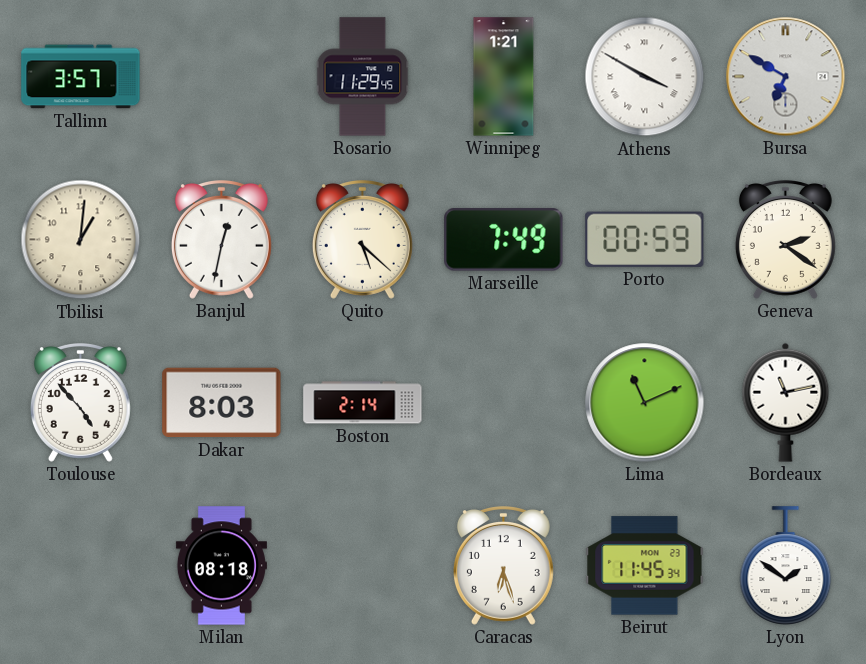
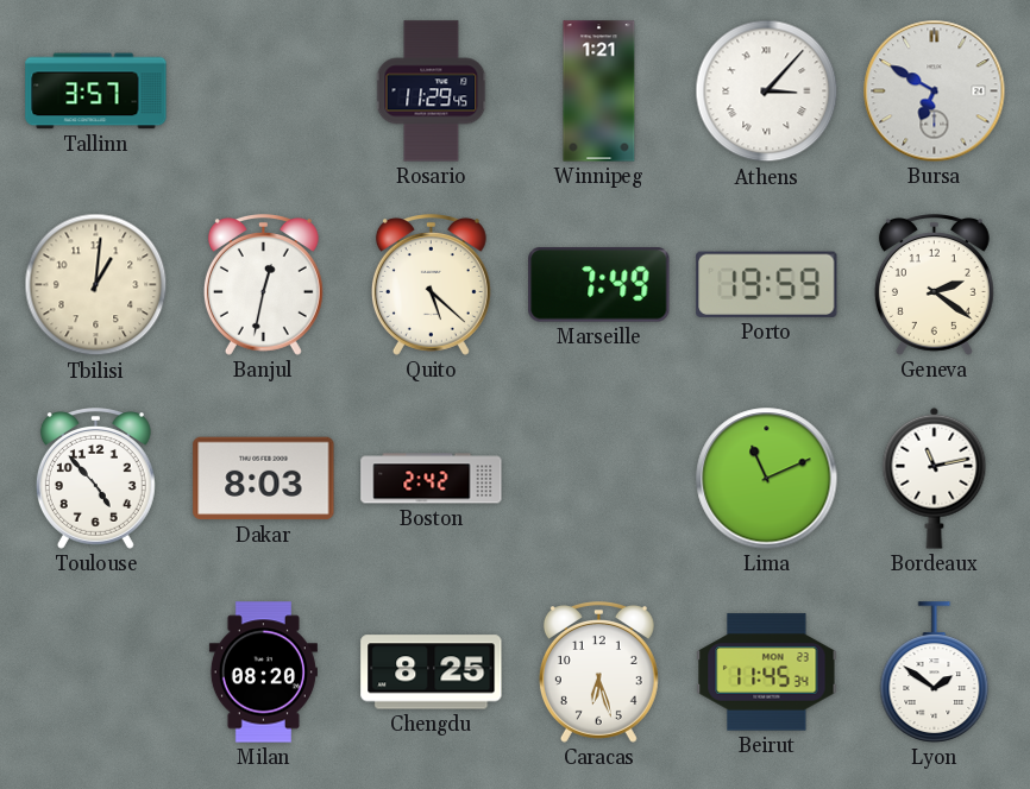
Athens: 3:50 -> 3:07 (767, 91)
Porto: 00:59 -> 19:59 (767, 284)
Boston: 2:14 -> 2:42 (432, 479)
Milan: 08:18 -> 08:20 (263, 673)
Chengdu: none -> 8:25 (432, 673)
